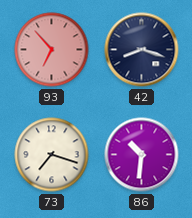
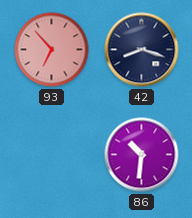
73: 7:18 -> none (52, 155)
